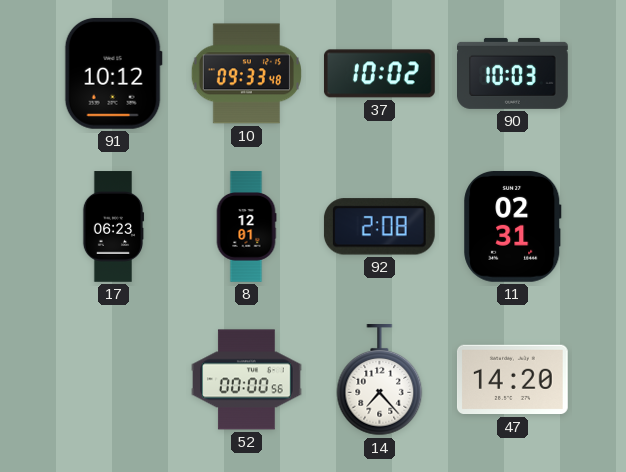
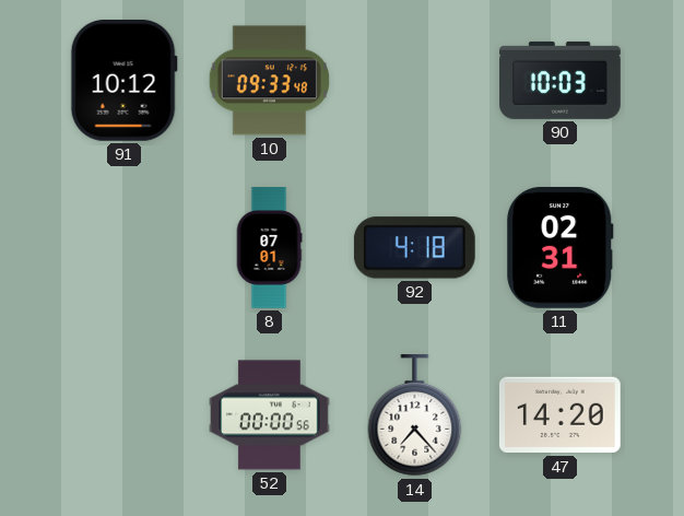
37: 10:02 -> none (380, 74)
17: 06:23 -> none (113, 227)
8: 12:01 -> 07:01 (269, 248)
92: 2:08 -> 4:18 (414, 248)
